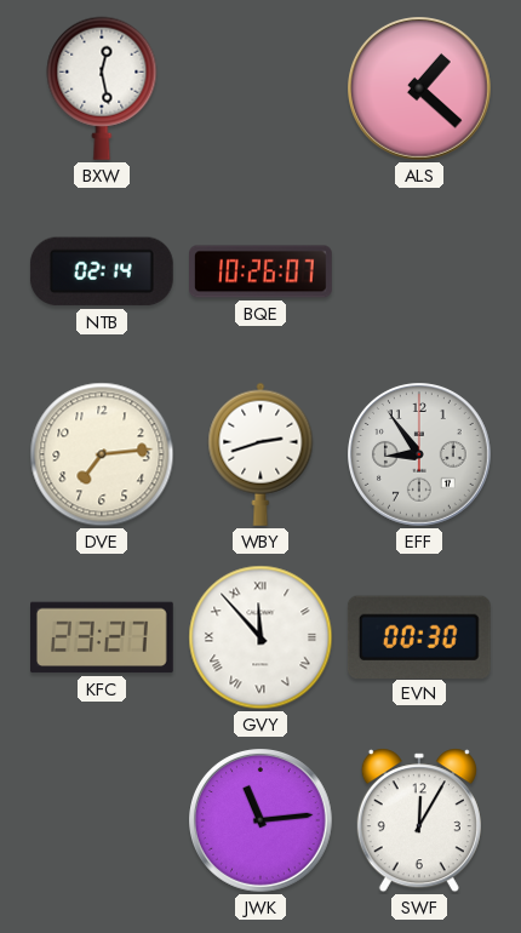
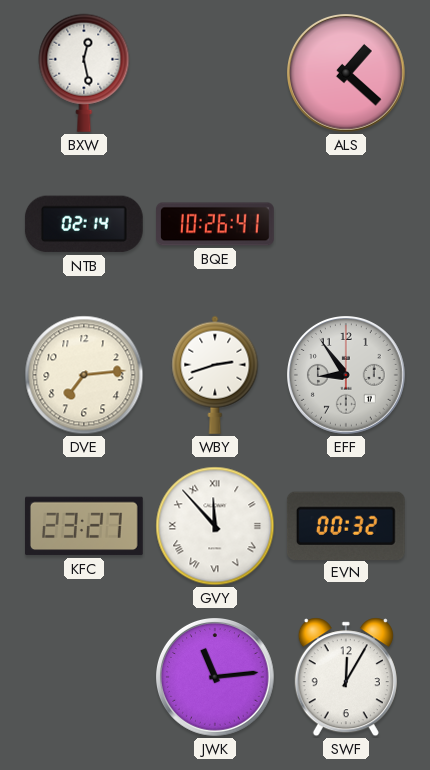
BQE: 10:26:07 -> 10:26:41 (216, 224)
EVN: 00:30 -> 00:32 (346, 525)
